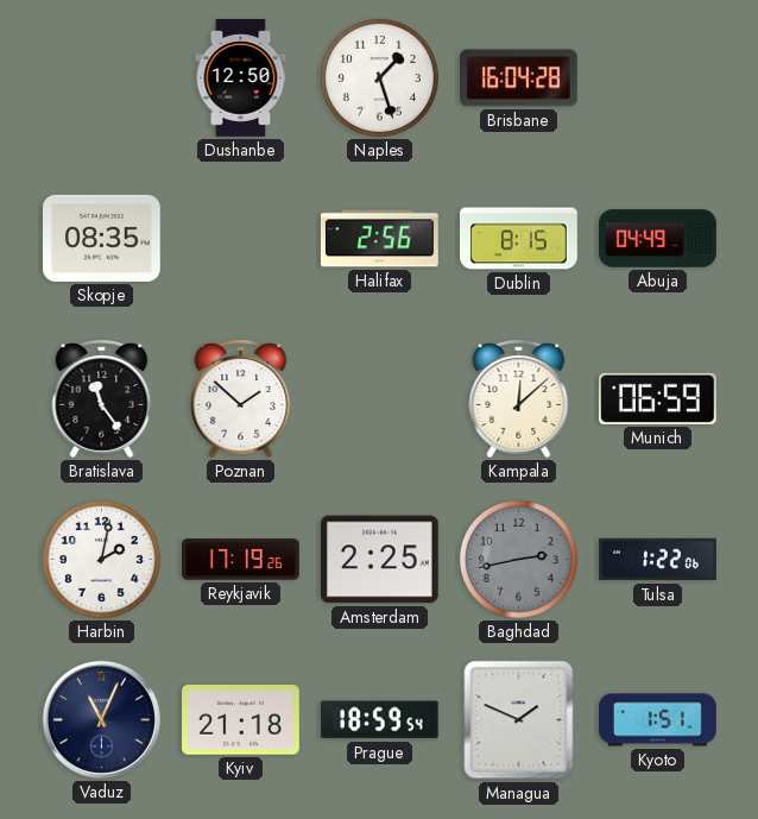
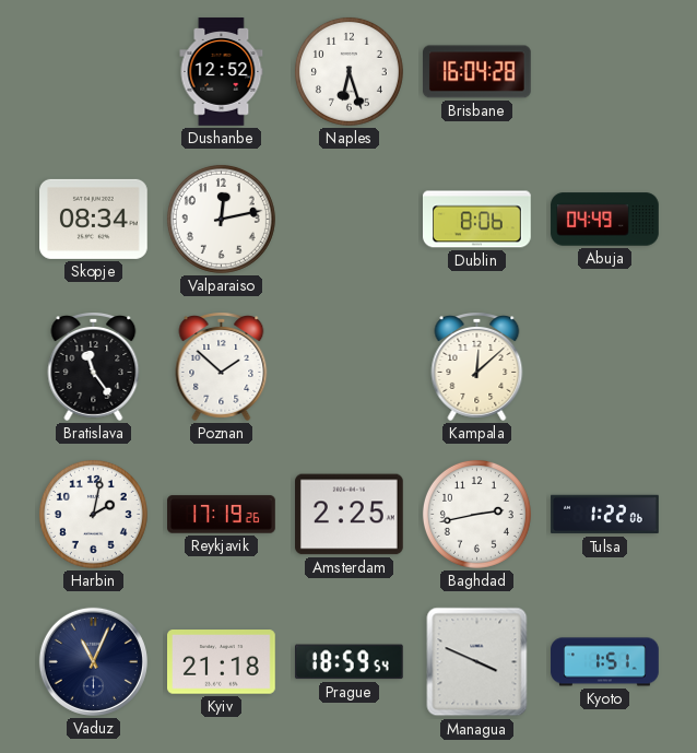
Dushanbe: 12:50 -> 12:52 (222, 72)
Naples: 1:27 -> 6:27 (349, 71)
Skopje: 08:35 -> 08:34 (94, 219)
Valparaiso: none -> 12:13 (221, 219)
Halifax: 2:56 -> none (380, 239)
Dublin: 8:15 -> 8:06 (477, 220)
Munich: 06:59 -> none (658, 398)
Baghdad dial: grey -> white (476, 514)
Managua: 1:49 -> 3:49 (477, 662)
